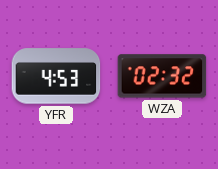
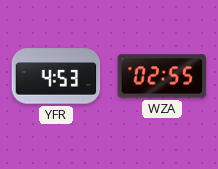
WZA: 02:32 -> 02:55 (162, 76)
